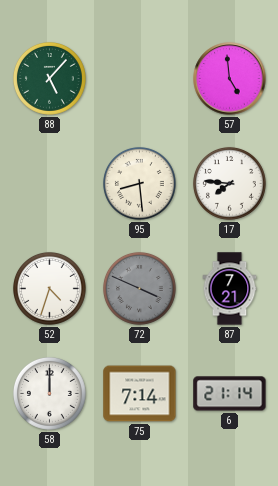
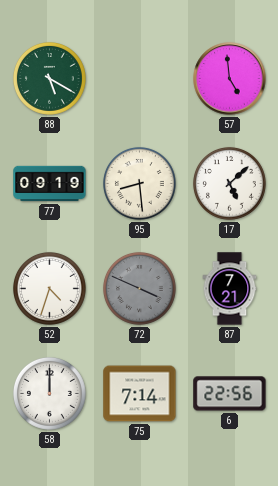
88: 5:07 -> 5:20 (49, 78)
77: none -> 09:19 (50, 184)
17: 7:46 -> 5:08 (229, 183)
6: 21:14 -> 22:56 (230, 394)
